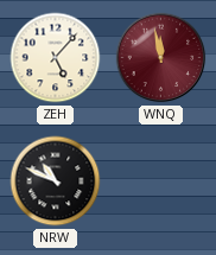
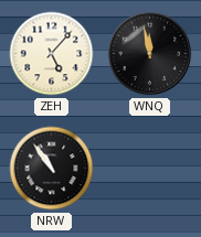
WNQ dial: burgundy -> black (150, 54)
NRW: 10:49 -> 10:54 (52, 169)
